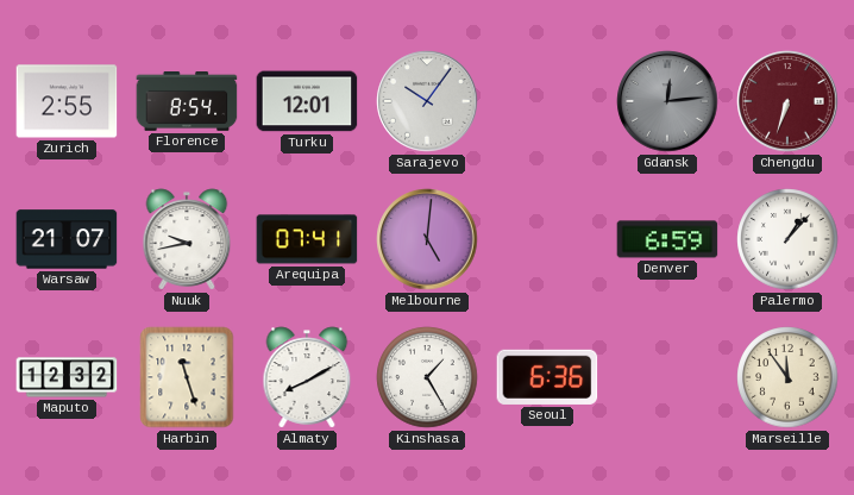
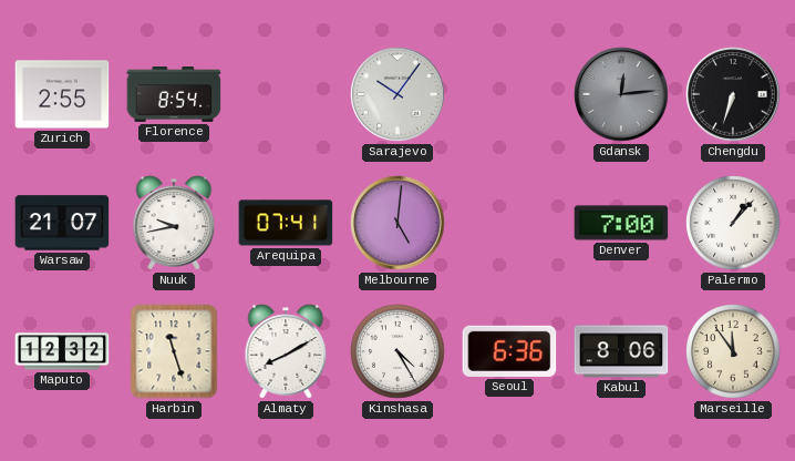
Turku: 12:01 -> none (307, 101)
Chengdu dial: burgundy -> black (733, 94)
Denver: 6:59 -> 7:00 (621, 223)
Kinshasa: 1:25 -> 4:25 (397, 351)
Kabul: none -> 8:06 (621, 351)
